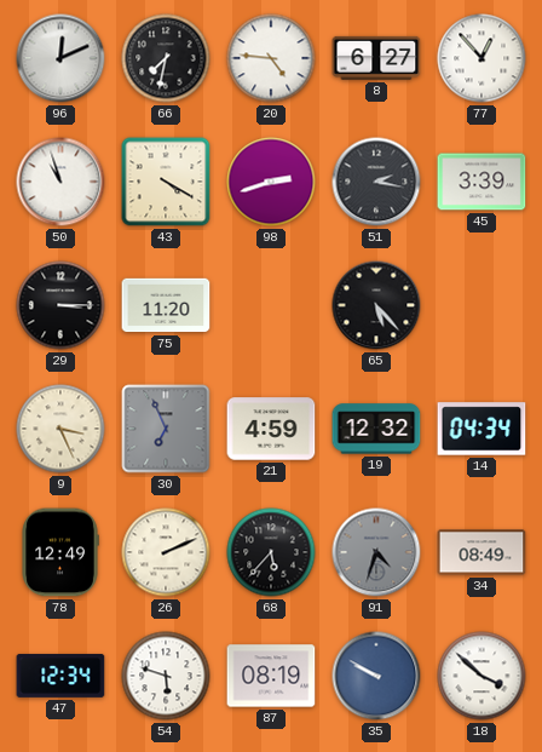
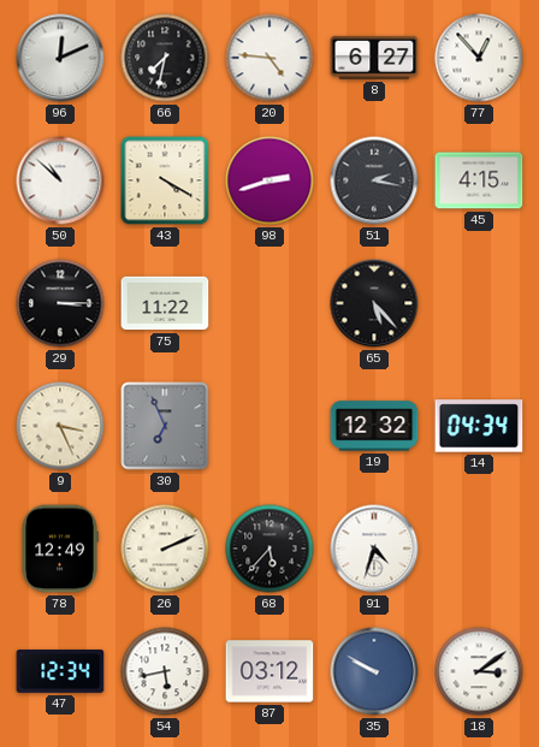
50: 10:57 -> 10:52 (60, 180)
45: 3:39 -> 4:15 (479, 180)
75: 11:20 -> 11:22 (165, 303)
21: 4:59 -> none (271, 429)
91 dial: grey -> white (374, 549)
34: 08:49 -> none (482, 552)
54: 5:48 -> 5:43 (165, 671)
87: 08:19 -> 03:12 (269, 671)
18: 3:52 -> 3:09 (479, 671)
